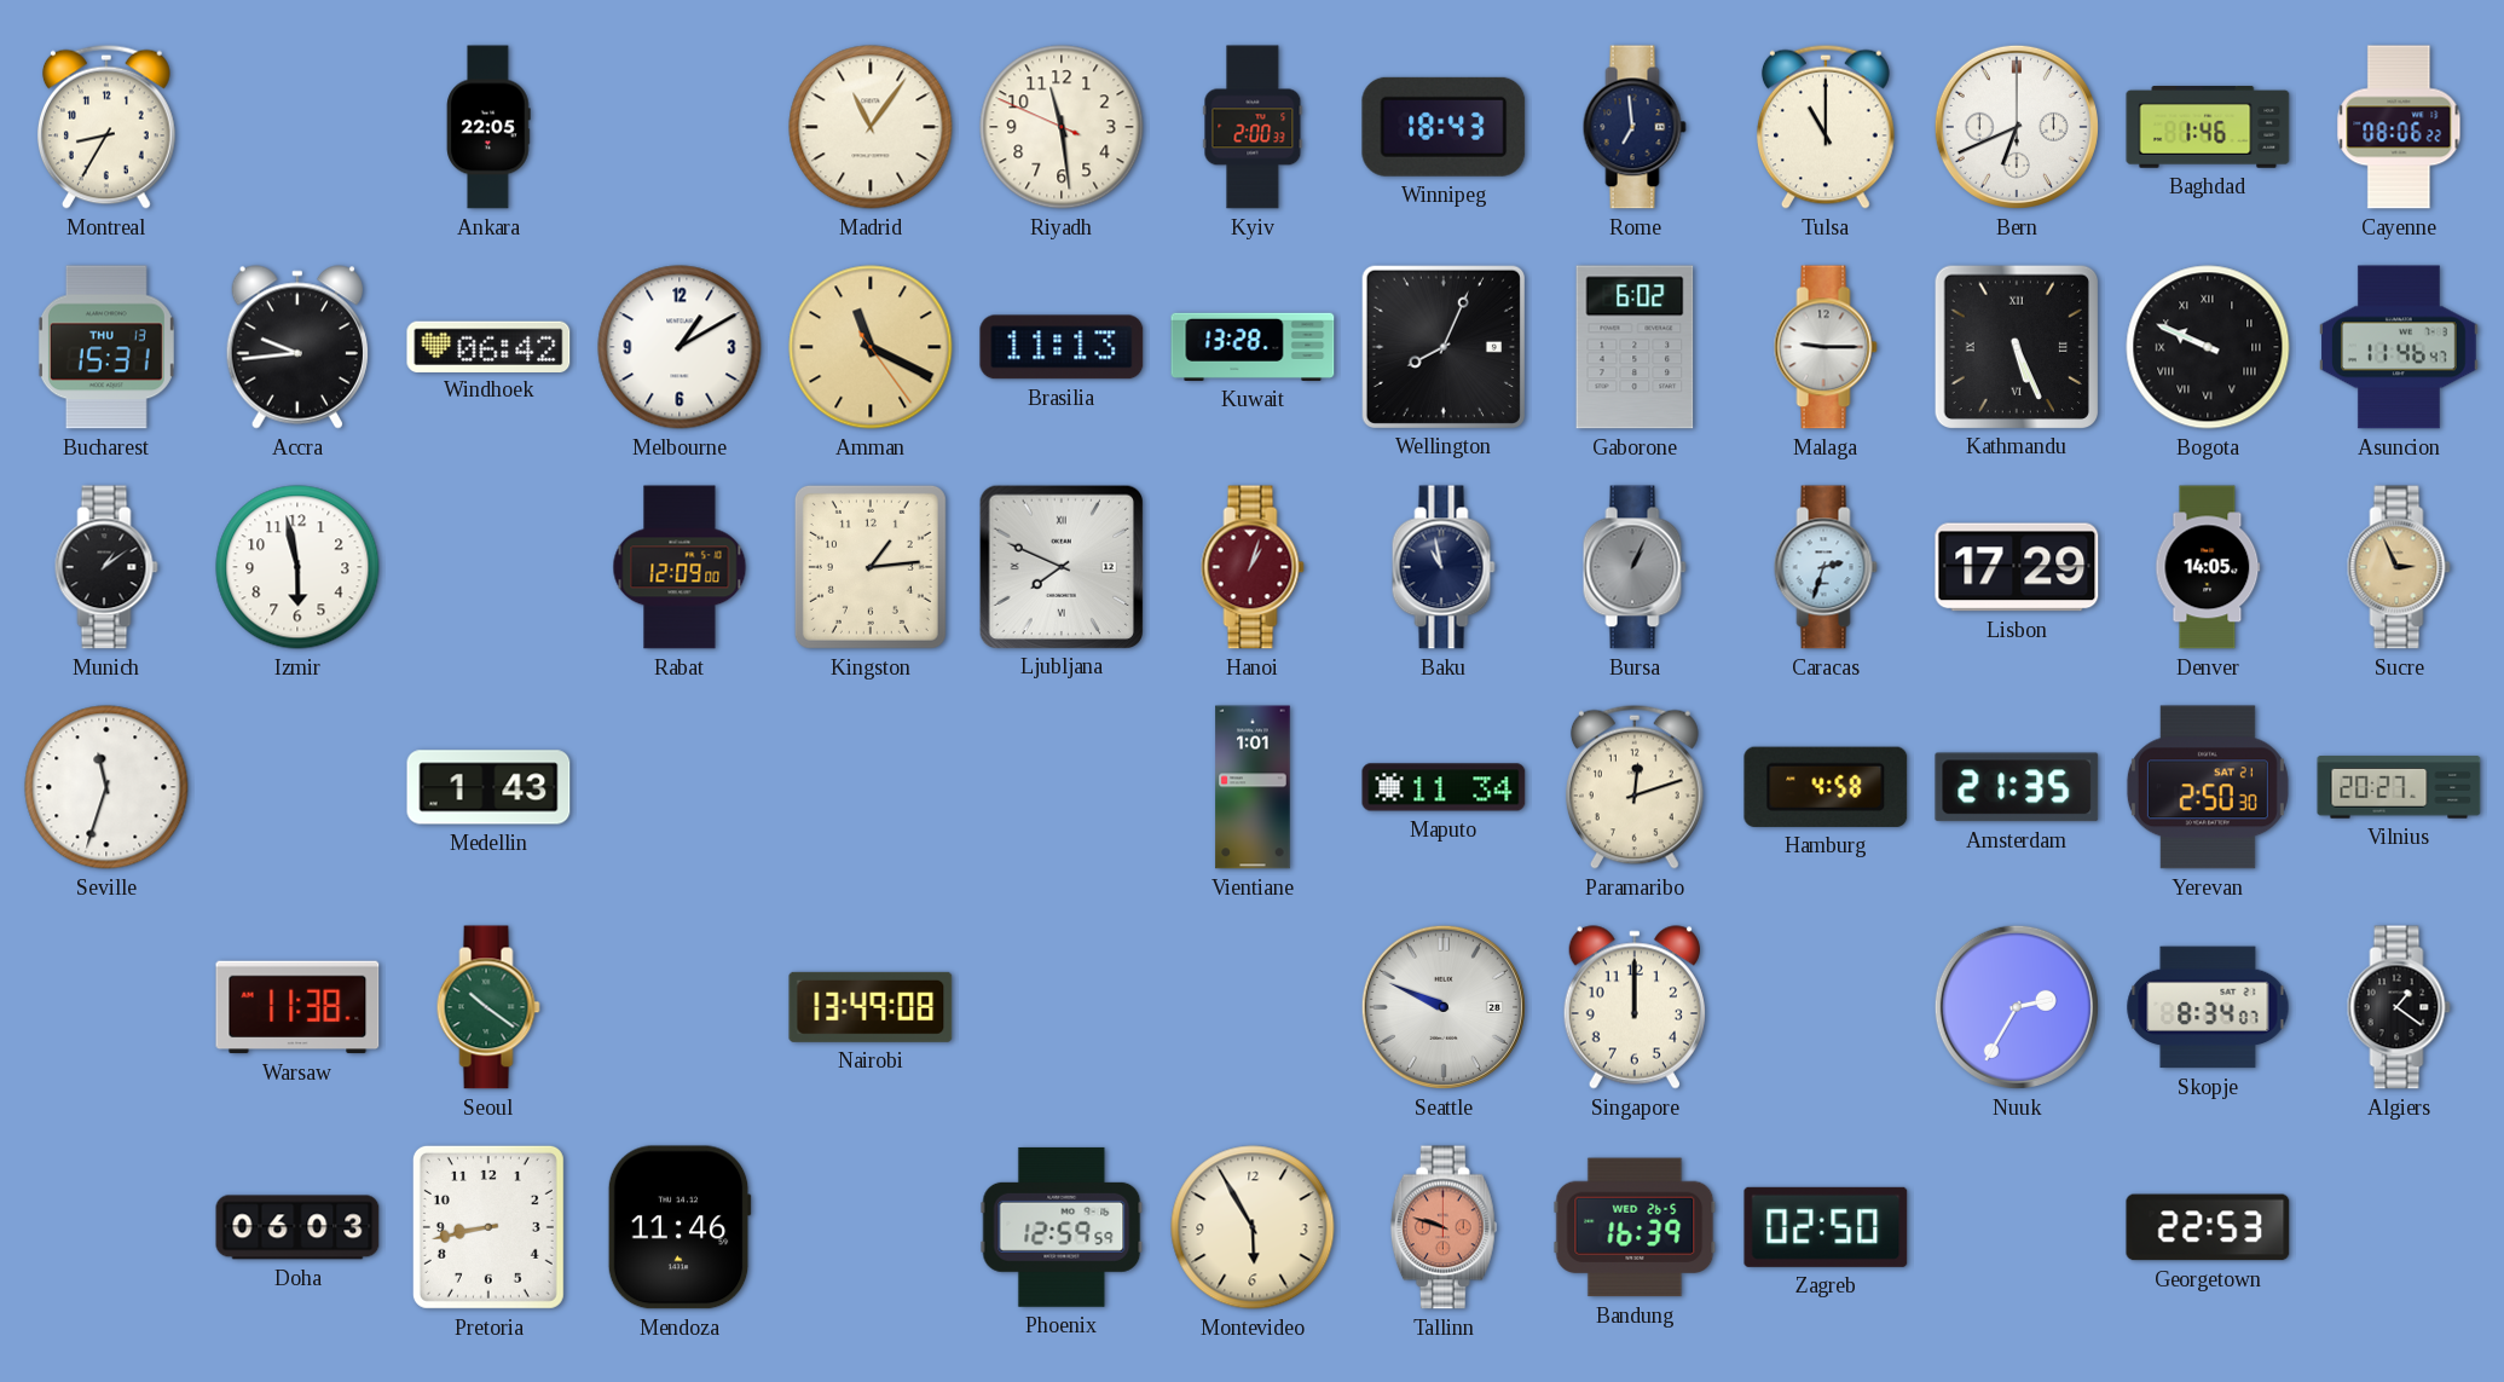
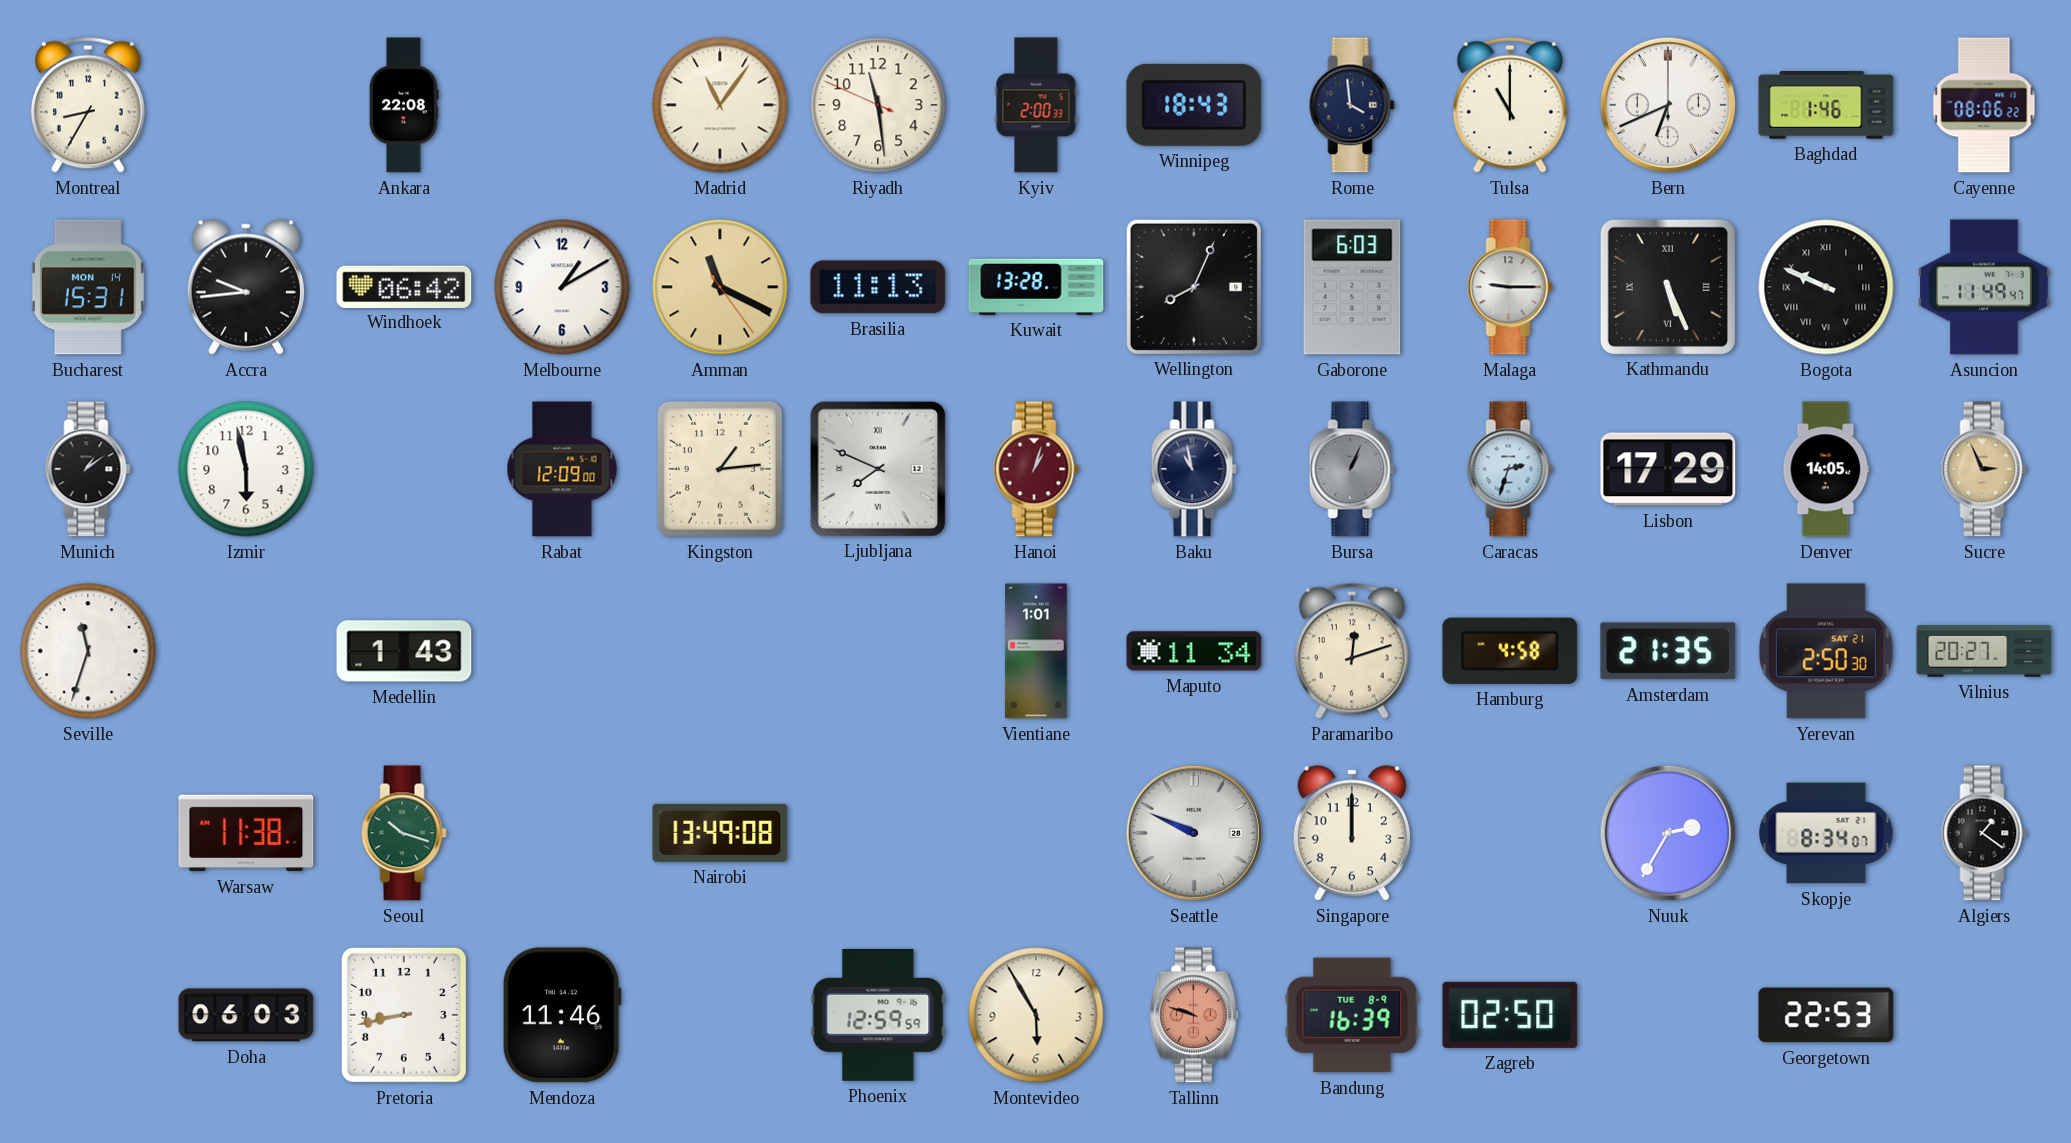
Ankara: 22:05 -> 22:08 (404, 105)
Rome: 6:59 -> 3:59 (1352, 105)
Bucharest date: THU 13 -> MON 14 (88, 287)
Gaborone: 6:02 -> 6:03 (1352, 287)
Asuncion: 11:46 -> 11:49 (1984, 287)
Seoul: 10:21 -> 10:18 (404, 833)
Bandung date: WED 26-5 -> TUE 8-9 (1352, 1015)
